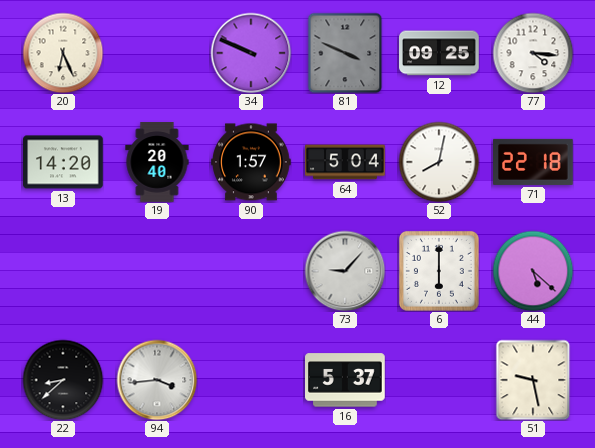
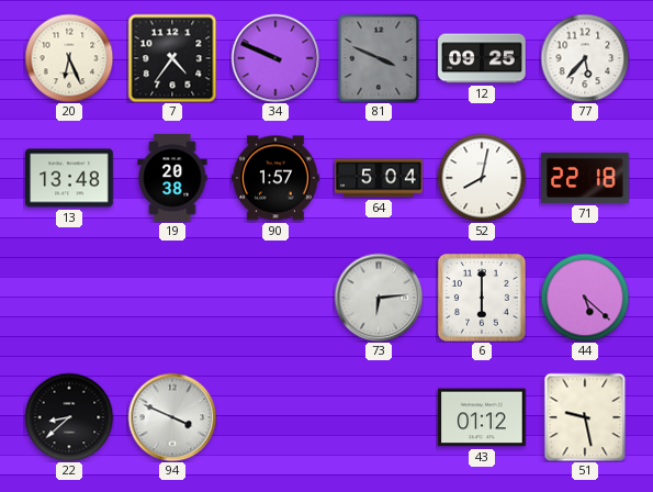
7: none -> 4:36 (172, 58)
77: 4:16 -> 5:37 (585, 58)
13: 14:20 -> 13:48 (69, 178)
19: 20:40 -> 20:38 (172, 178)
73: 9:07 -> 6:14 (379, 298)
94: 3:44 -> 3:49 (172, 417)
16: 5:37 -> none (345, 380)
43: none -> 01:12 (482, 417)
